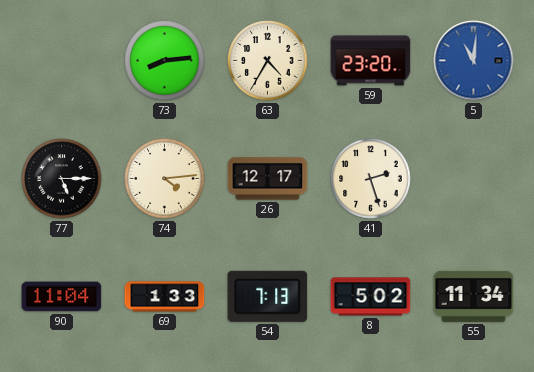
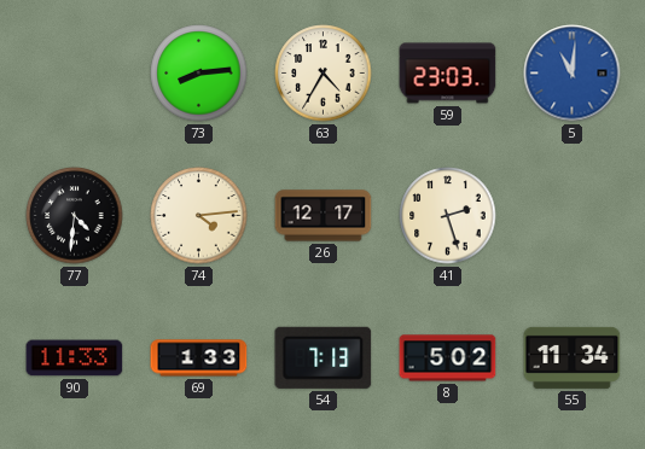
59: 23:20 -> 23:03 (448, 74)
77: 5:15 -> 4:31 (75, 216)
90: 11:04 -> 11:33 (75, 358)
